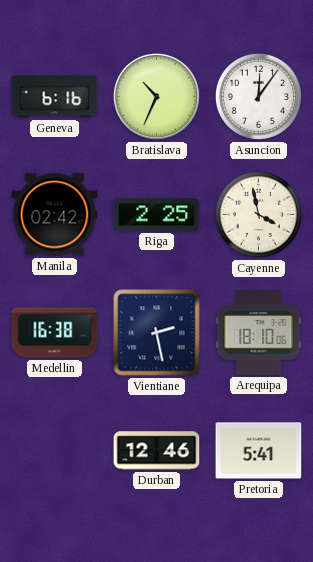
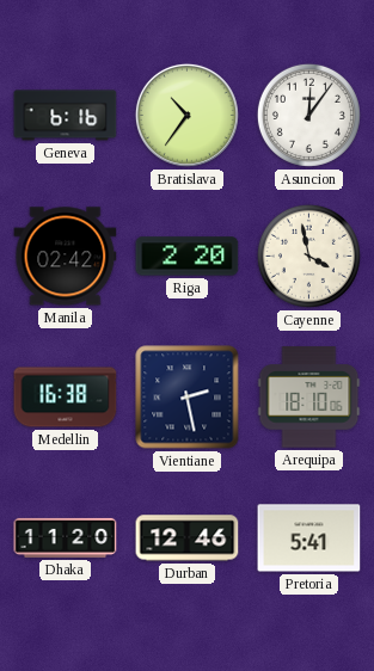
Bratislava: 10:34 -> 10:36 (186, 115)
Riga: 2:25 -> 2:20 (188, 257)
Dhaka: none -> 11:20 (66, 537)
